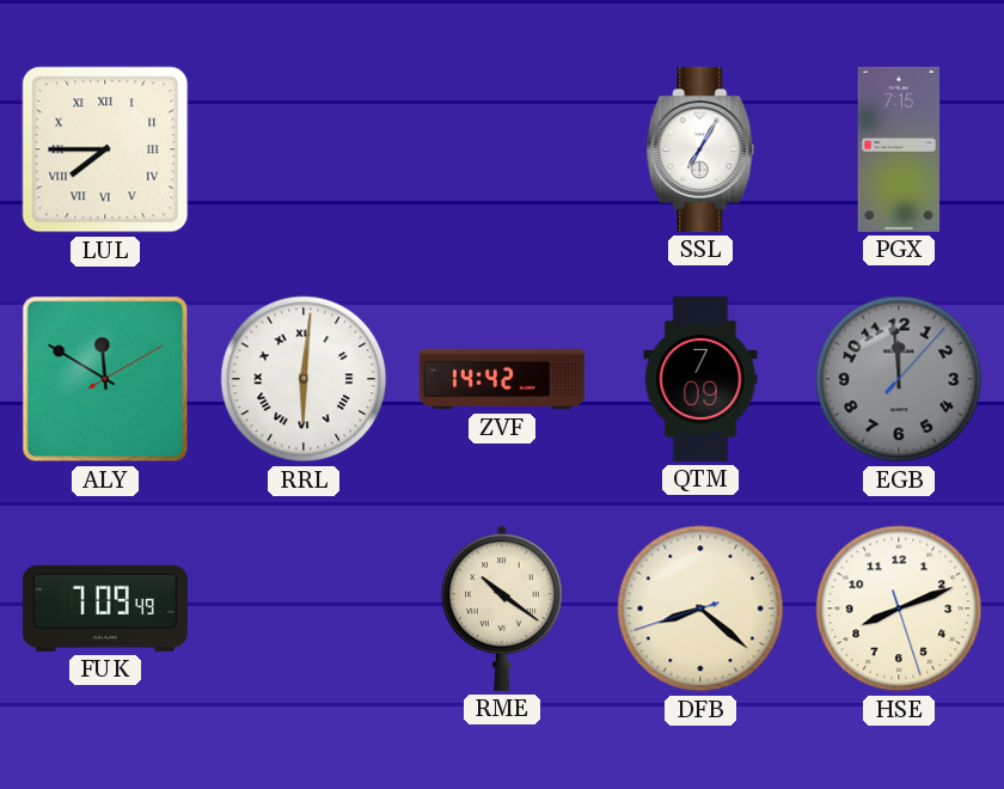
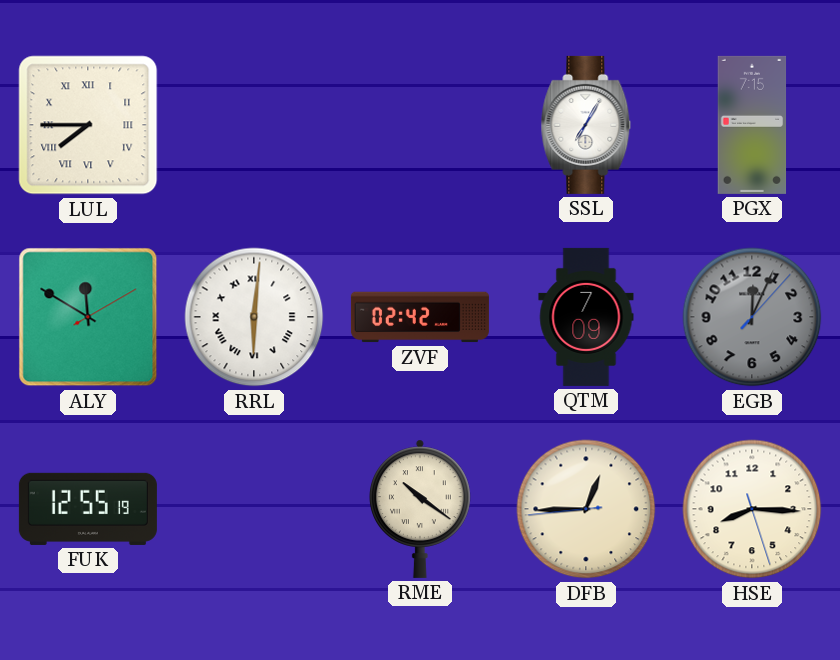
ZVF: 14:42 -> 02:42 (420, 317)
EGB: 11:59 -> 12:04 (752, 317)
FUK: 7:09 -> 12:55 (88, 509)
DFB: 8:21 -> 12:44 (586, 509)
HSE: 8:11 -> 8:15 (752, 509)
